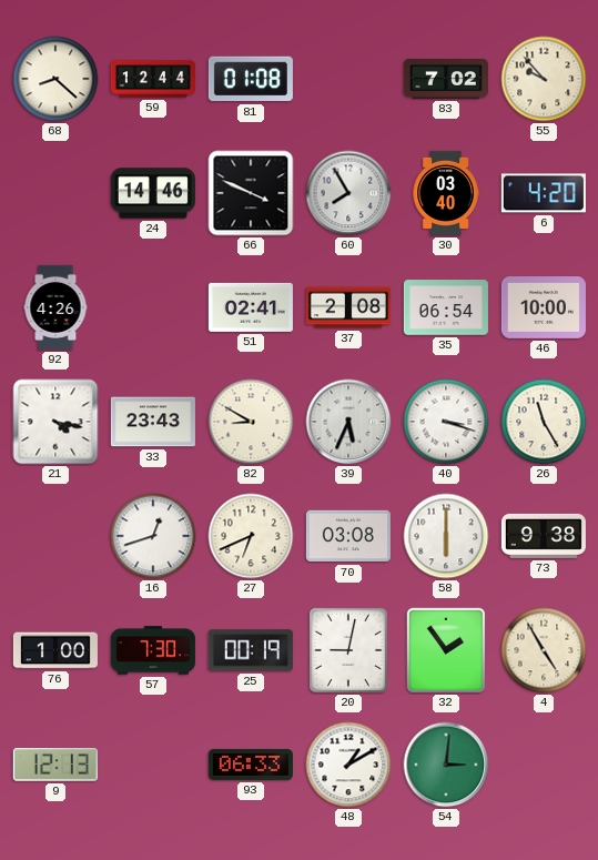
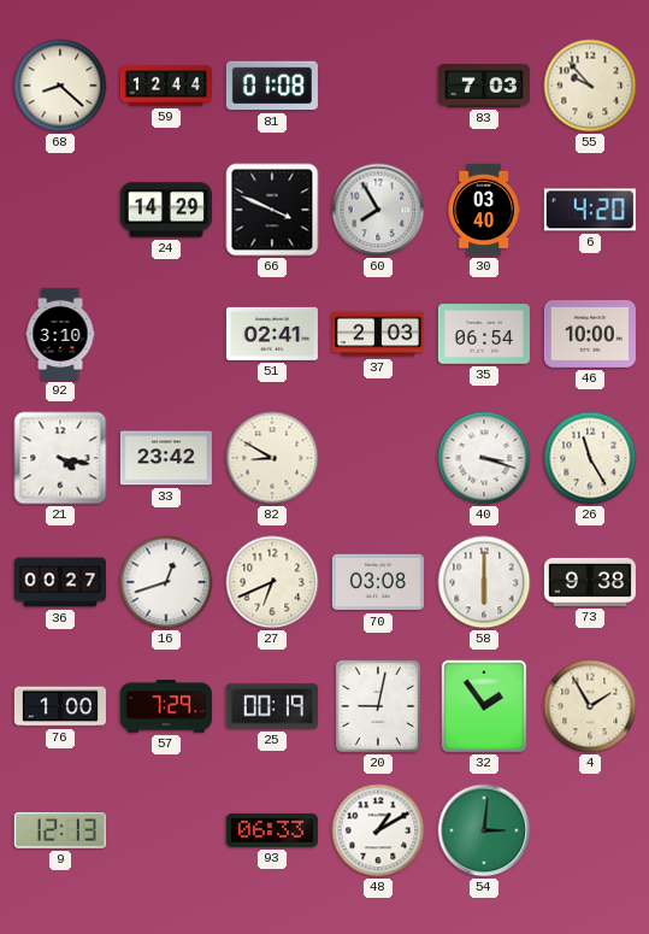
83: 7:02 -> 7:03 (484, 87)
24: 14:46 -> 14:29 (166, 210)
92: 4:26 -> 3:10 (60, 334)
37: 2:08 -> 2:03 (378, 334)
33: 23:43 -> 23:42 (166, 458)
39: 5:34 -> none (348, 422)
36: none -> 00:27 (60, 582)
57: 7:30 -> 7:29 (166, 706)
4: 4:55 -> 1:55 (590, 706)
